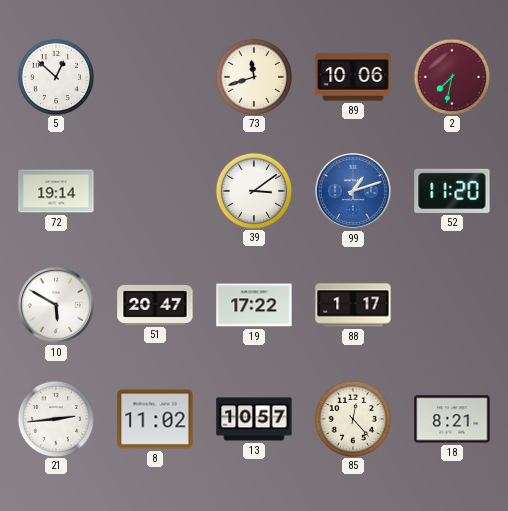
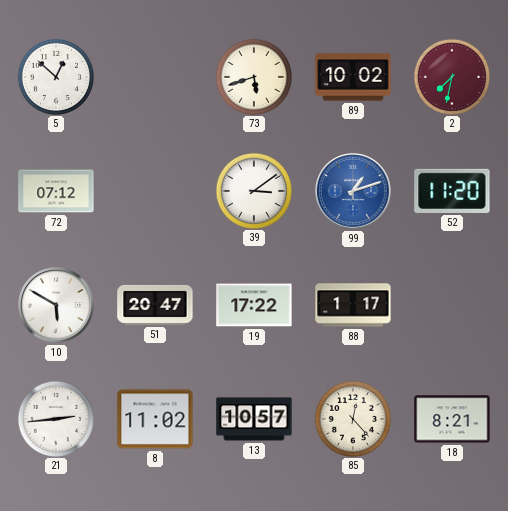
73: 11:42 -> 5:42 (253, 76)
89: 10:06 -> 10:02 (353, 77)
72: 19:14 -> 07:12 (56, 191)
